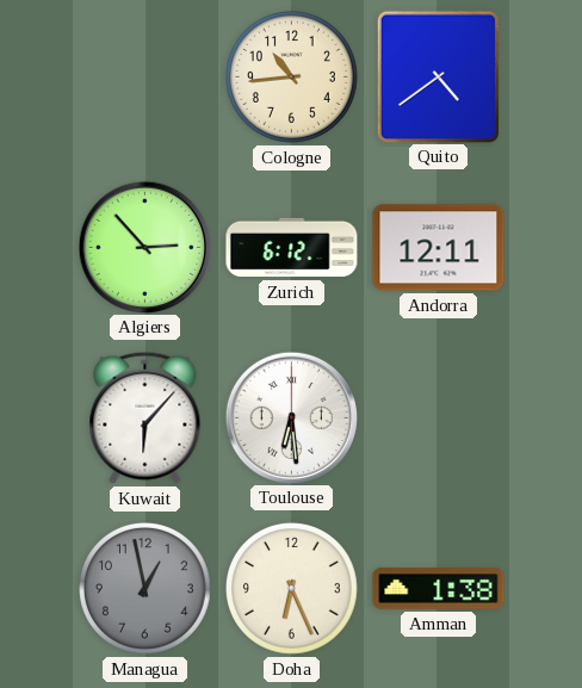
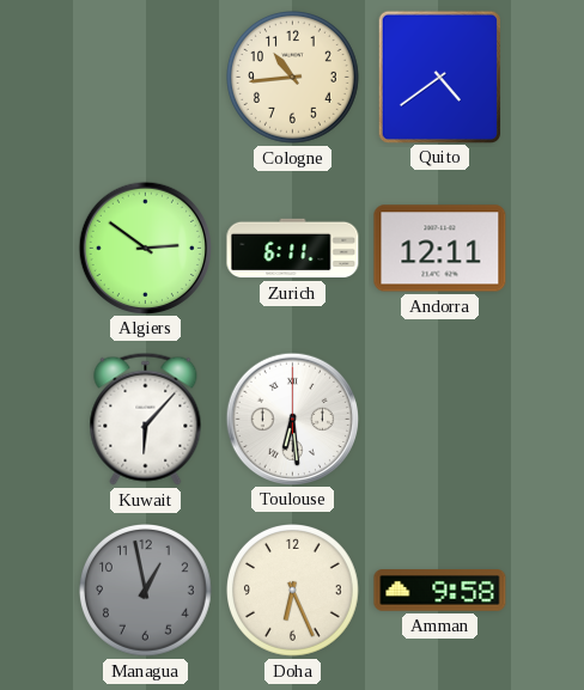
Algiers: 2:53 -> 2:51 (145, 248)
Zurich: 6:12 -> 6:11 (293, 249)
Amman: 1:38 -> 9:58 (440, 591)
